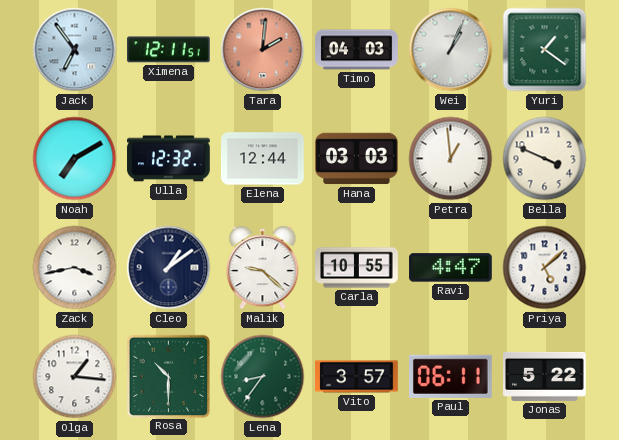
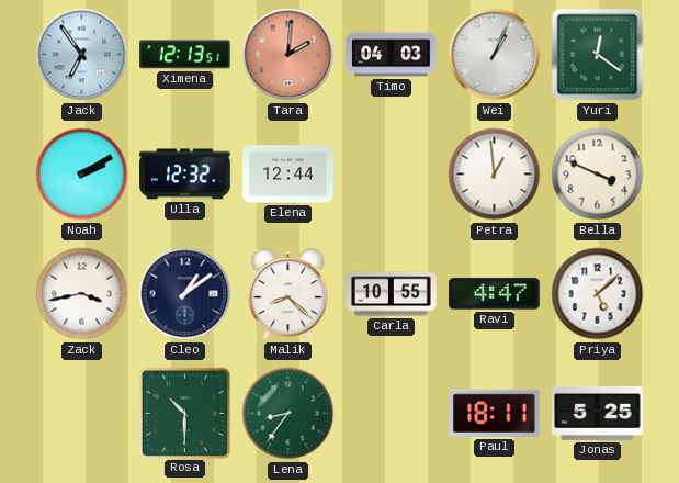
Ximena: 12:11 -> 12:13 (185, 55)
Yuri: 1:21 -> 12:21 (598, 55)
Noah: 7:10 -> 2:10 (82, 175)
Hana: 03:03 -> none (357, 159)
Malik: 9:22 -> 8:22 (288, 295)
Olga: 1:16 -> none (75, 377)
Vito: 3:57 -> none (357, 377)
Paul: 06:11 -> 18:11 (495, 413)
Jonas: 5:22 -> 5:25 (598, 413)
